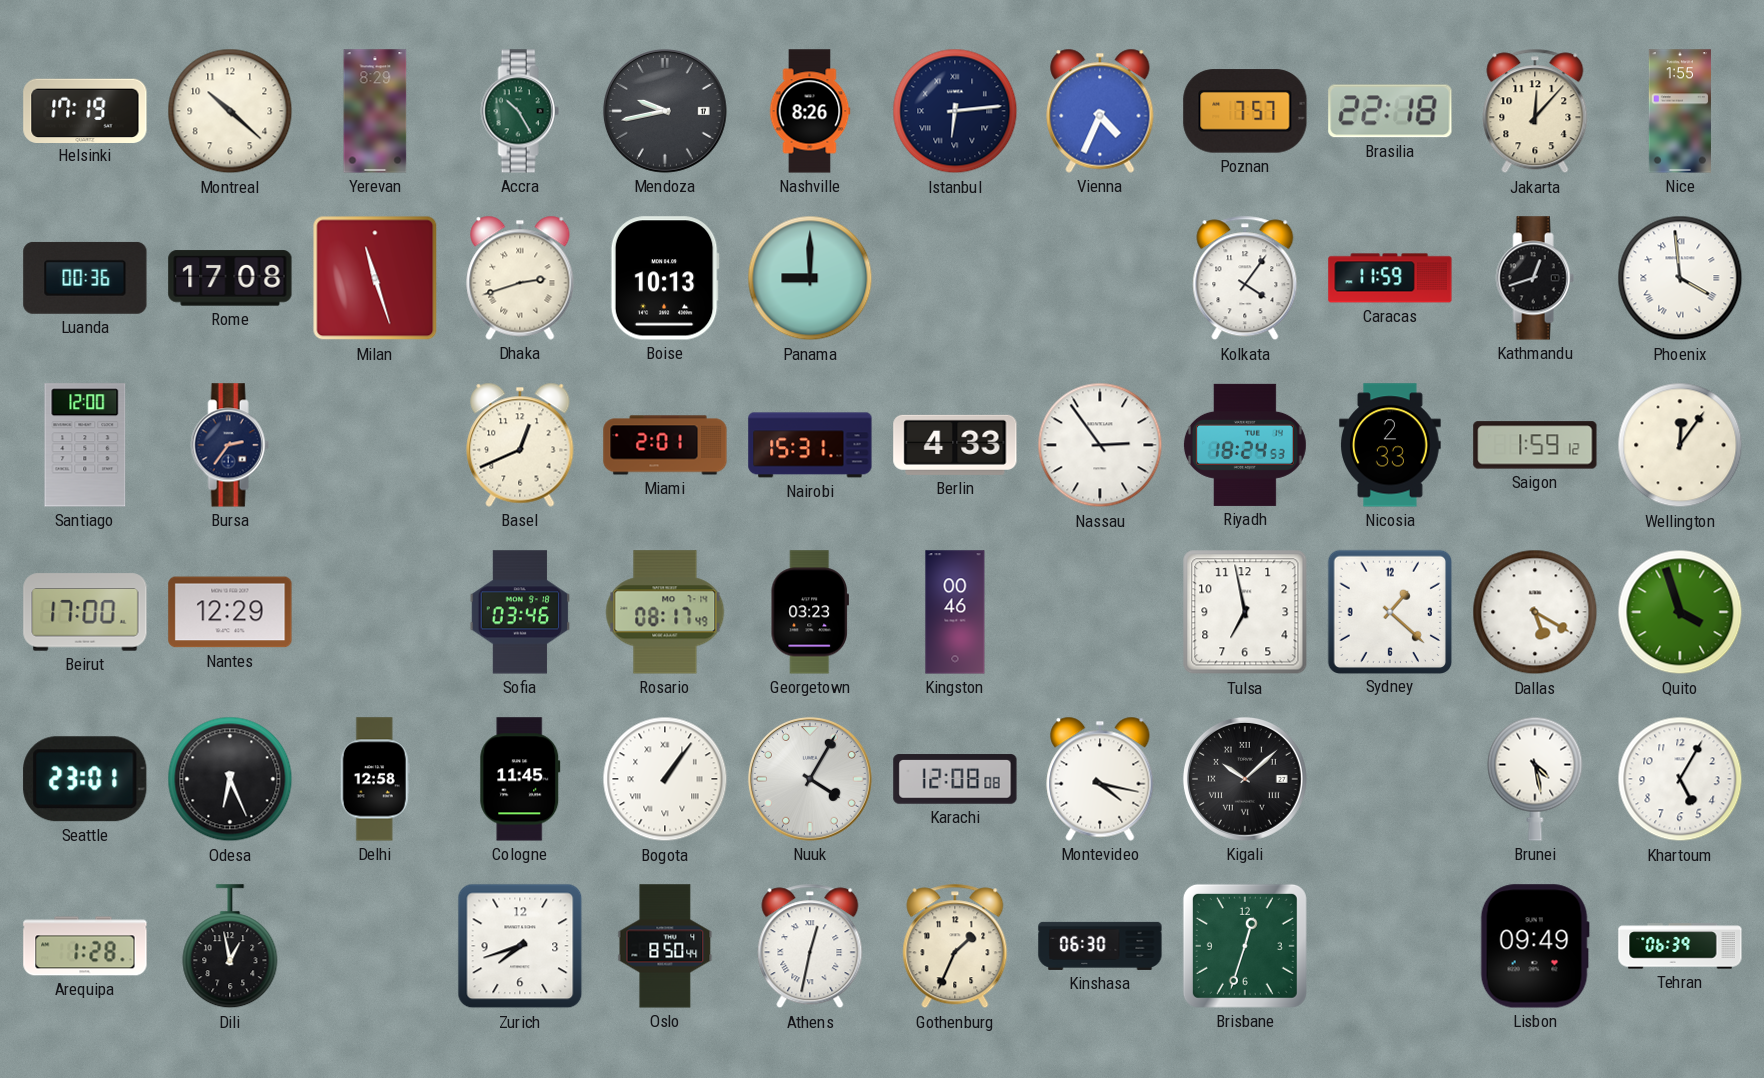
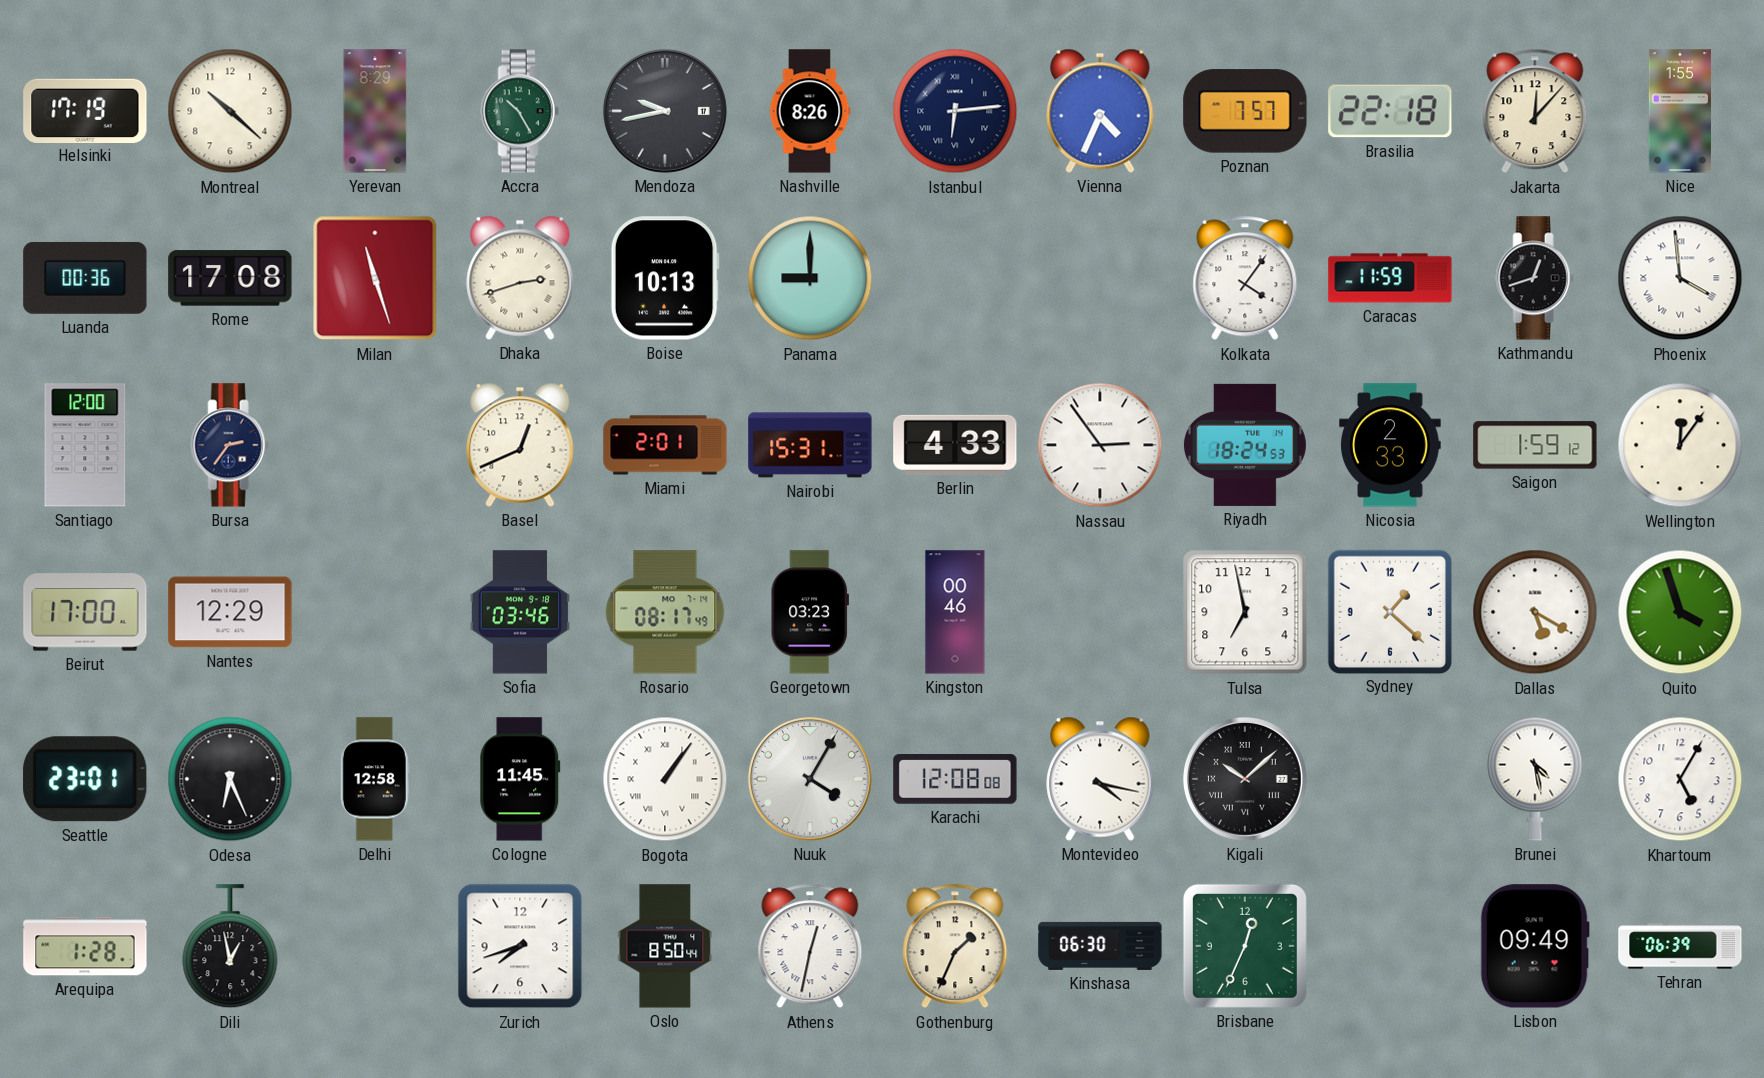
Brisbane: 12:33 -> 12:34 (1245, 946)
